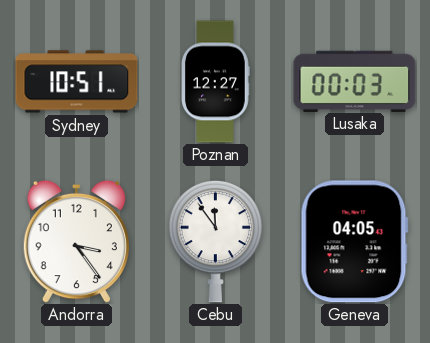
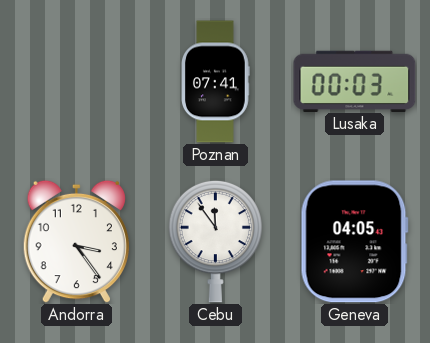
Sydney: 10:51 -> none (77, 82)
Poznan: 12:27 -> 07:41 (215, 82)
